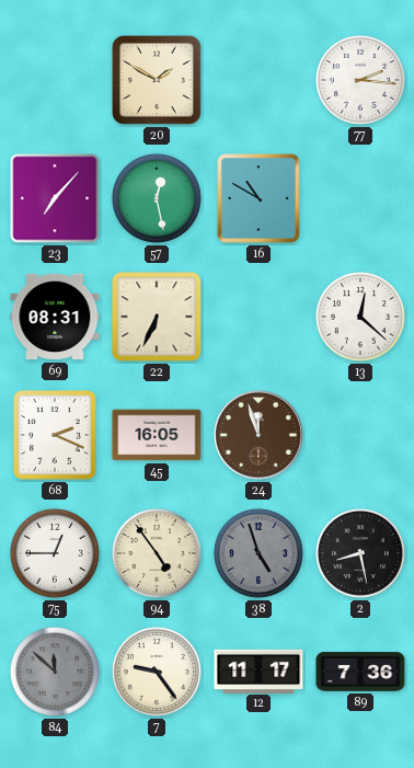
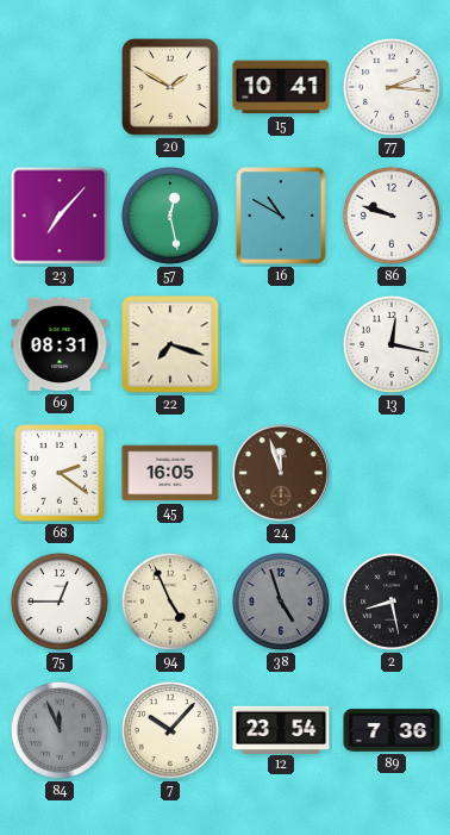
15: none -> 10:41 (281, 87)
86: none -> 9:48 (392, 216)
22: 6:34 -> 7:18 (170, 344)
13: 12:22 -> 12:17 (392, 344)
68: 2:19 -> 2:21 (60, 473)
94: 4:54 -> 4:56 (170, 602)
84: 11:52 -> 11:56 (60, 730)
7: 9:24 -> 10:07 (170, 730)
12: 11:17 -> 23:54 (281, 729)
